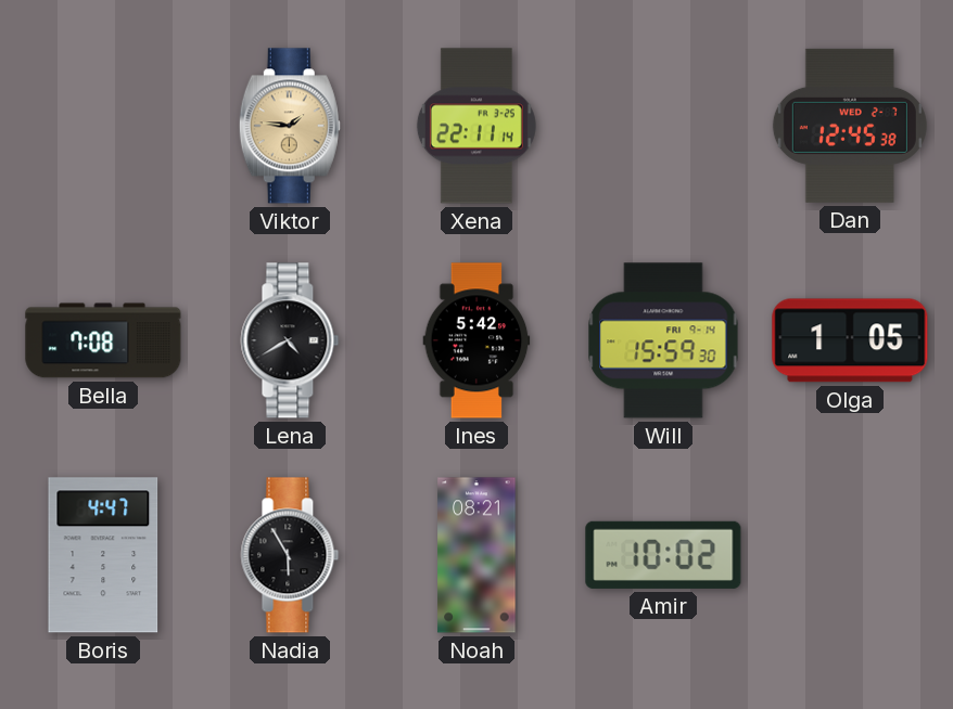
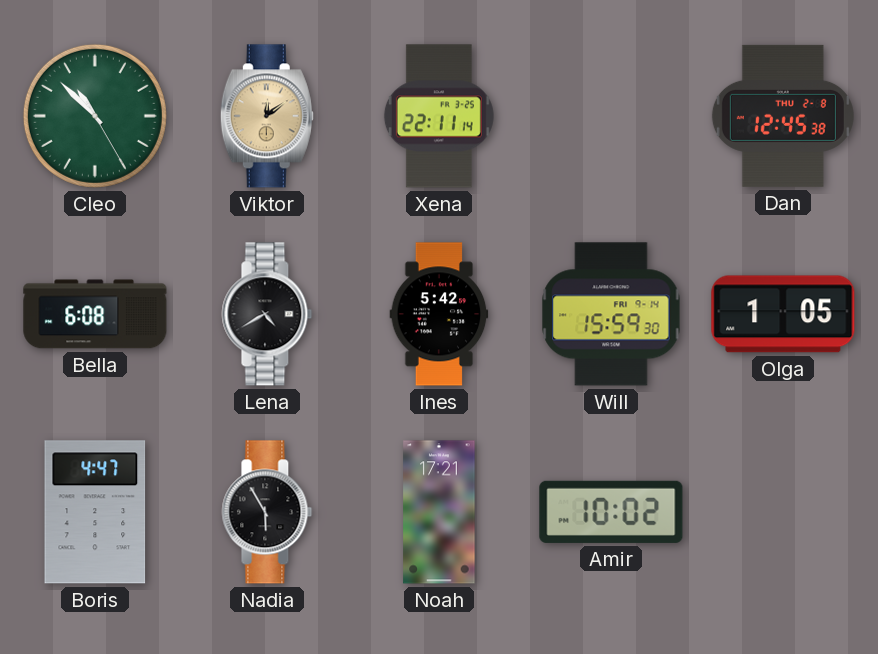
Cleo: none -> 10:52 (95, 116)
Viktor: 1:46 -> 12:09 (267, 116)
Dan date: WED 2-7 -> THU 2-8 (783, 116)
Bella: 7:08 -> 6:08 (95, 314)
Noah: 08:21 -> 17:21 (439, 512)
